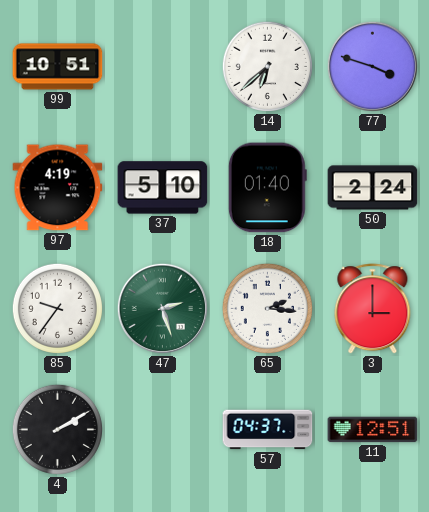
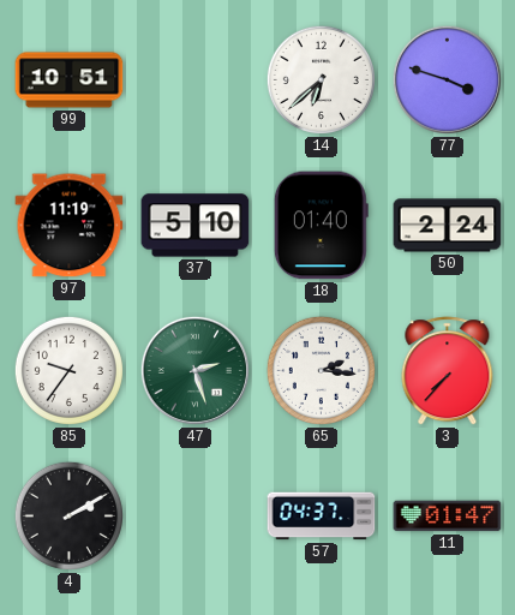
97: 4:19 -> 11:19 (70, 226)
3: 3:00 -> 7:37 (448, 371)
11: 12:51 -> 01:47 (448, 517)
